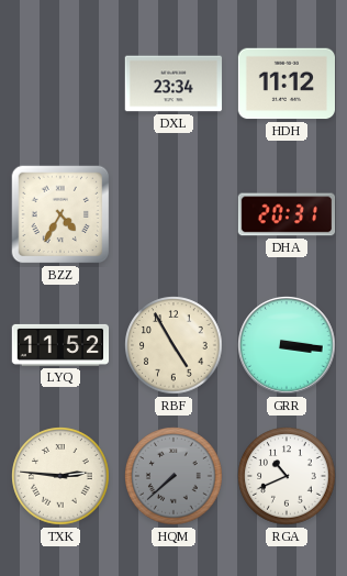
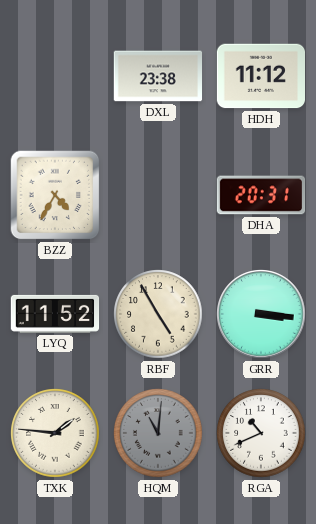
DXL: 23:34 -> 23:38 (158, 76)
TXK: 2:46 -> 1:46 (55, 433)
HQM: 7:38 -> 11:01 (158, 433)
